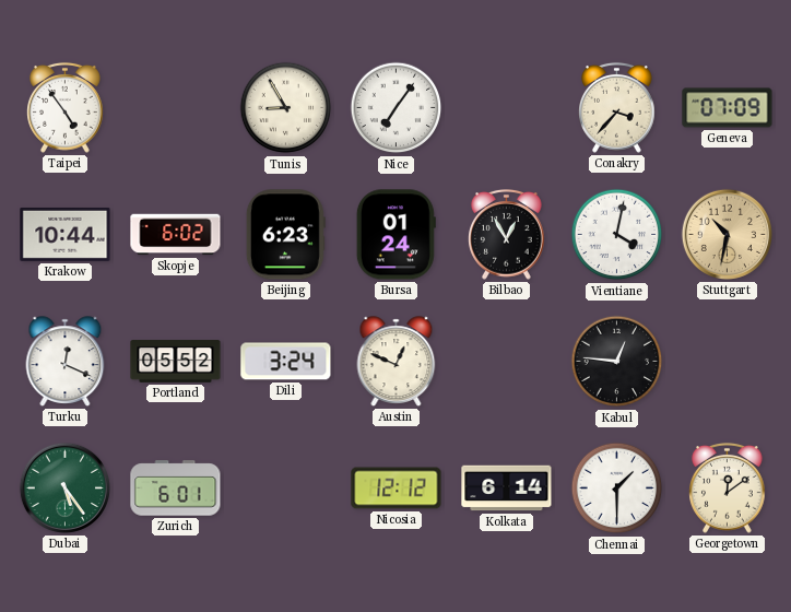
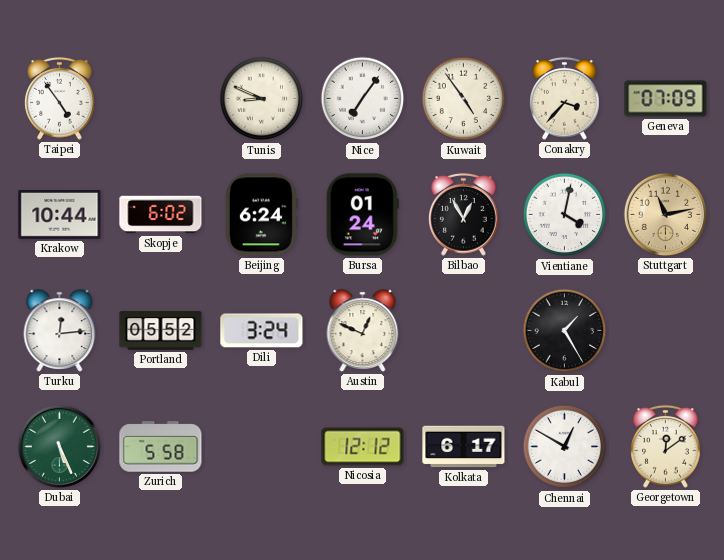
Tunis: 8:55 -> 8:49 (262, 99)
Kuwait: none -> 4:54 (464, 99)
Beijing: 6:23 -> 6:24 (261, 215)
Stuttgart: 10:32 -> 11:13 (665, 214)
Turku: 12:19 -> 12:14 (60, 331)
Kabul: 12:46 -> 1:25 (565, 331)
Dubai: 5:24 -> 5:26 (59, 446)
Zurich: 6:01 -> 5:58 (161, 447)
Kolkata: 6:14 -> 6:17 (464, 447)
Chennai: 1:30 -> 12:50 (565, 447)
